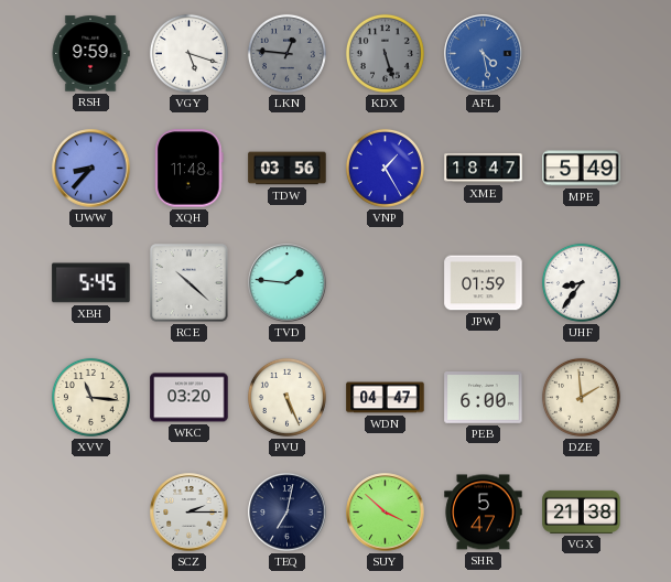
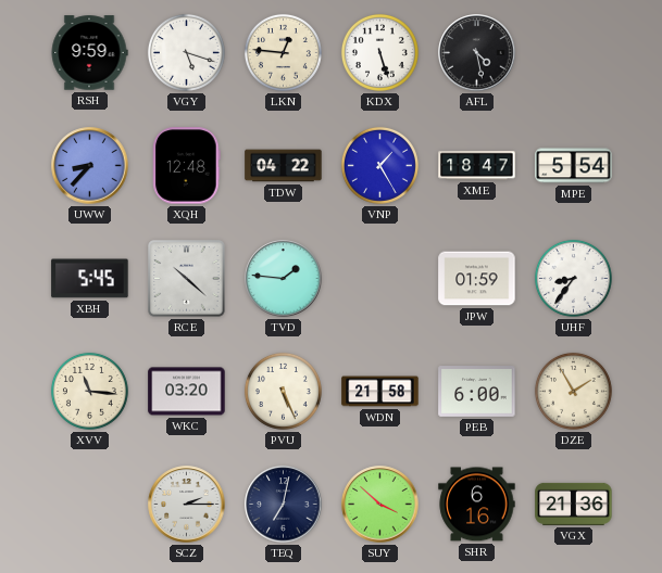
LKN dial: grey -> cream (283, 52)
KDX dial: grey -> white (379, 52)
AFL dial: blue -> black (477, 53)
XQH: 11:48 -> 12:48 (187, 166)
TDW: 03:56 -> 04:22 (284, 166)
MPE: 5:49 -> 5:54 (574, 166)
WDN: 04:47 -> 21:58 (380, 392)
DZE: 1:59 -> 1:55 (573, 391)
SHR: 5:47 -> 6:16 (477, 505)
VGX: 21:38 -> 21:36 (574, 504)
